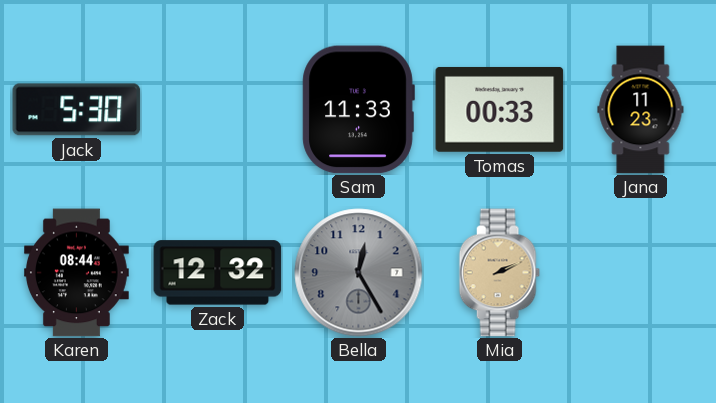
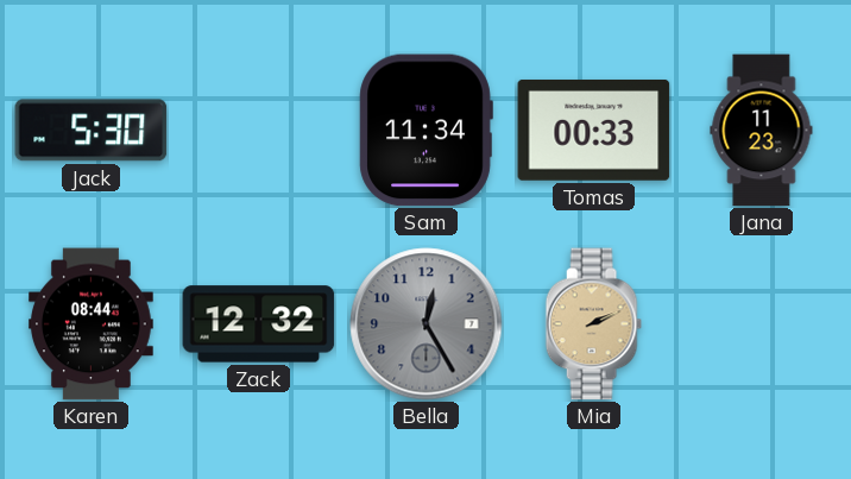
Sam: 11:33 -> 11:34 (425, 131)
